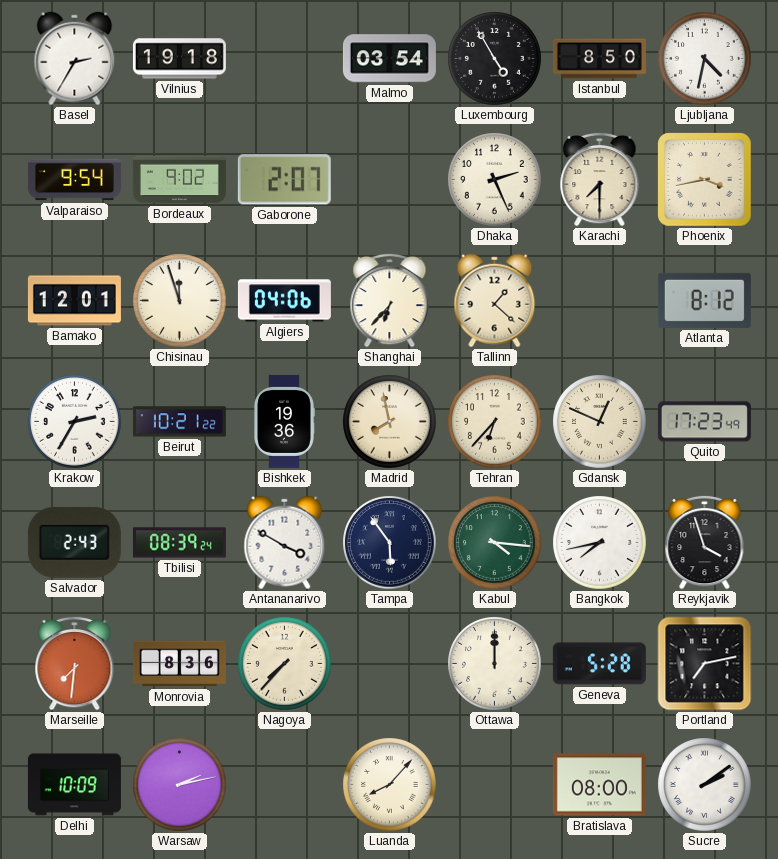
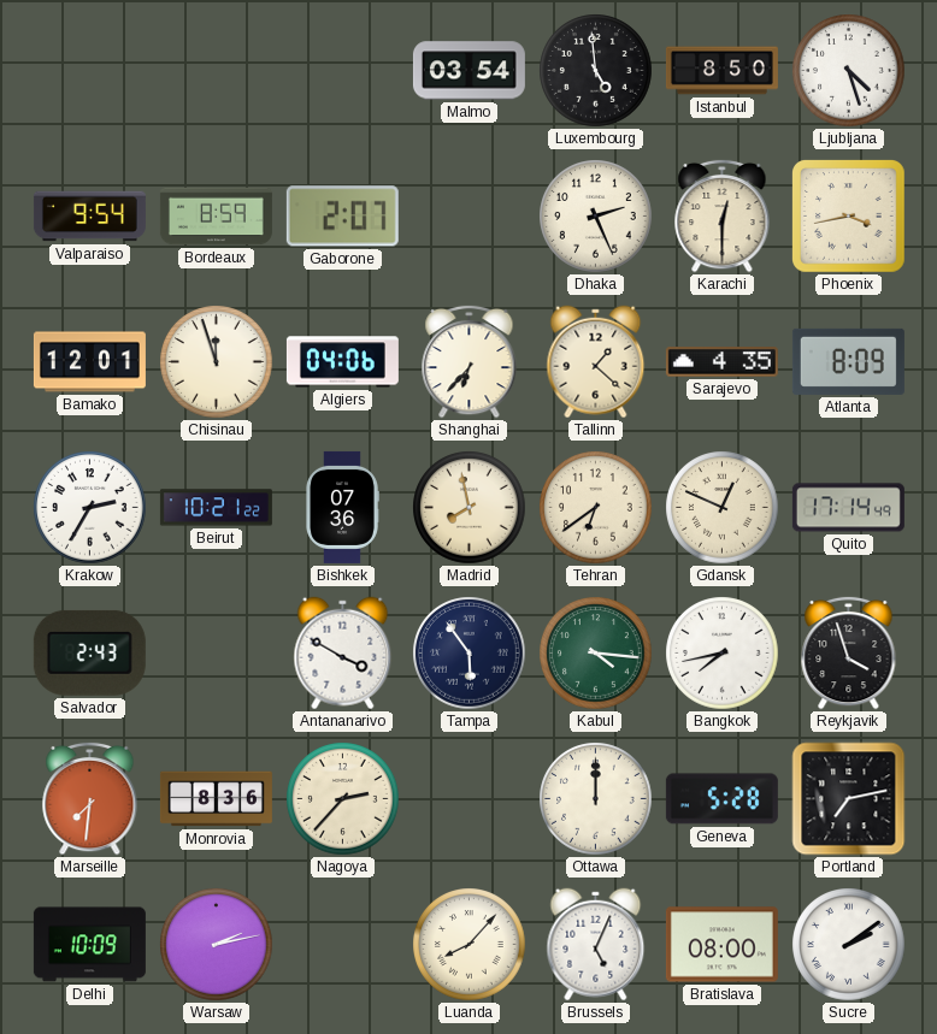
Basel: 2:35 -> none (75, 59)
Vilnius: 19:18 -> none (179, 59)
Luxembourg: 4:55 -> 4:59 (596, 71)
Ljubljana: 4:32 -> 4:27 (849, 71)
Bordeaux: 9:02 -> 8:59 (216, 217)
Karachi: 7:30 -> 12:30 (723, 215)
Sarajevo: none -> 4:35 (721, 362)
Atlanta: 8:12 -> 8:09 (848, 361)
Bishkek: 19:36 -> 07:36 (342, 507)
Tehran: 6:37 -> 6:39 (596, 508)
Quito: 17:23 -> 17:14 (848, 508)
Tbilisi: 08:39 -> none (179, 543)
Nagoya: 7:37 -> 2:37 (343, 799)
Brussels: none -> 5:04 (596, 945)
